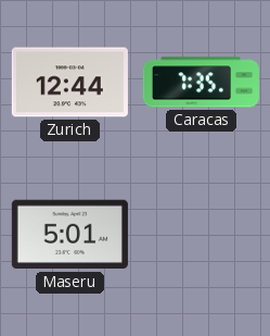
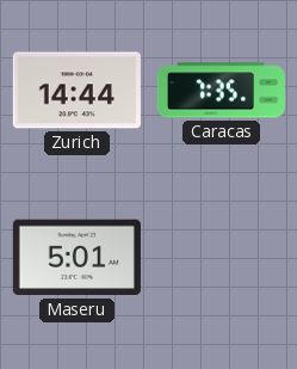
Zurich: 12:44 -> 14:44 (76, 91)
